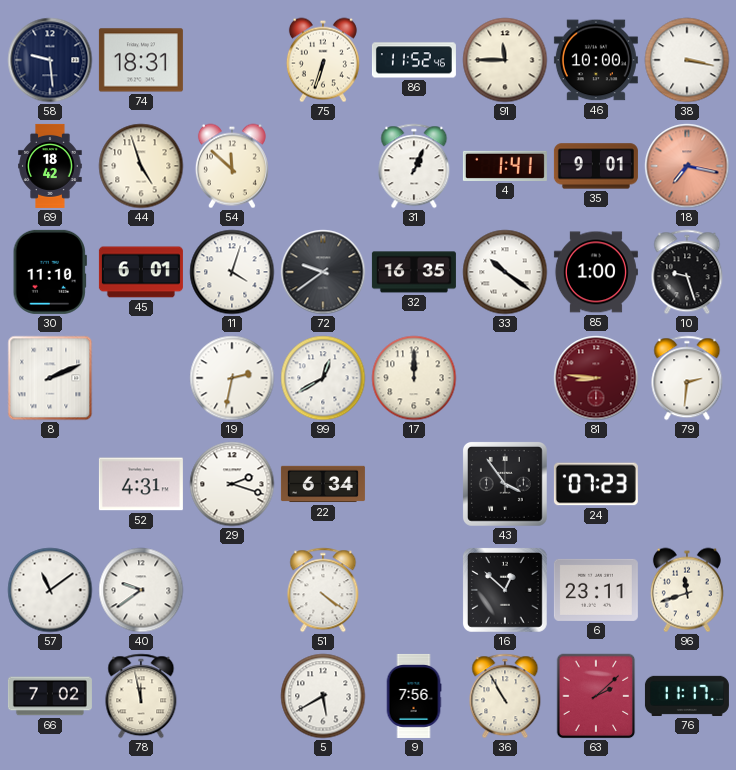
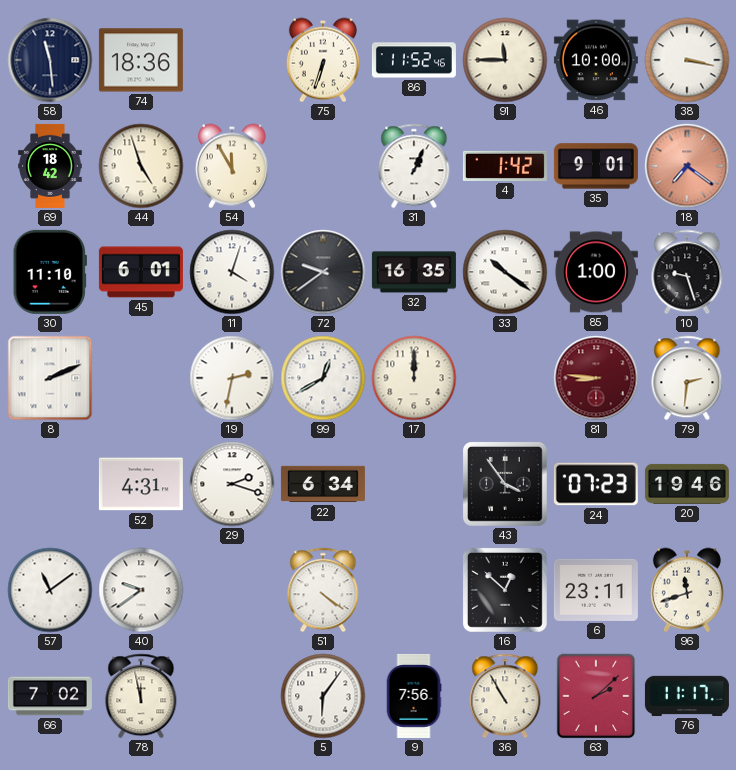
58: 9:29 -> 11:29 (50, 60)
74: 18:31 -> 18:36 (141, 60)
54: 11:52 -> 11:55 (232, 166)
4: 1:41 -> 1:42 (505, 166)
18: 7:17 -> 7:21 (687, 166)
20: none -> 19:46 (687, 484)
5: 5:40 -> 6:06 (323, 696)
